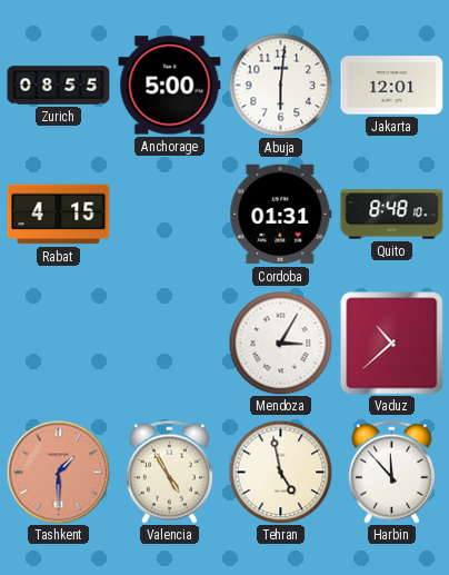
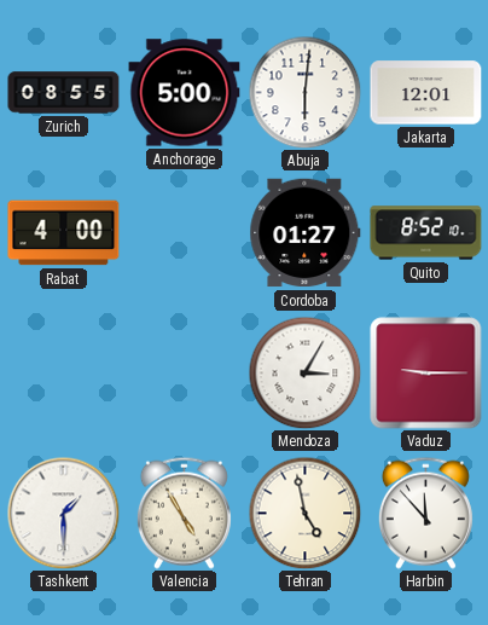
Rabat: 4:15 -> 4:00 (64, 233)
Cordoba: 01:31 -> 01:27 (306, 233)
Quito: 8:48 -> 8:52 (426, 233)
Vaduz: 10:38 -> 9:15 (426, 374)
Tashkent dial: salmon -> white (63, 513)
